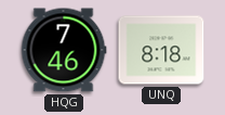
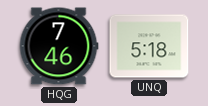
UNQ: 8:18 -> 5:18 (149, 46)
